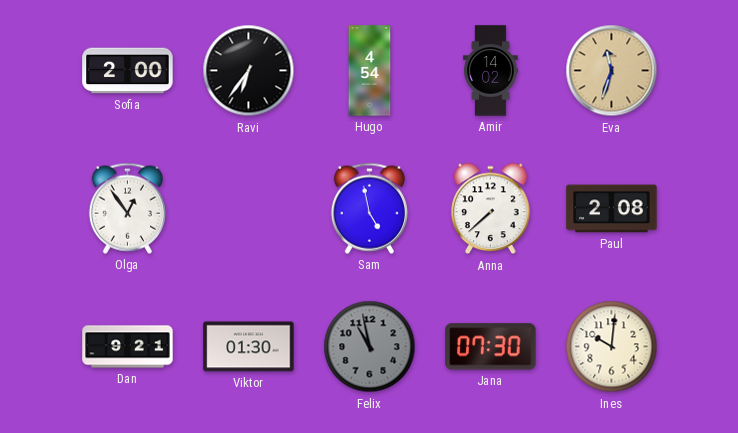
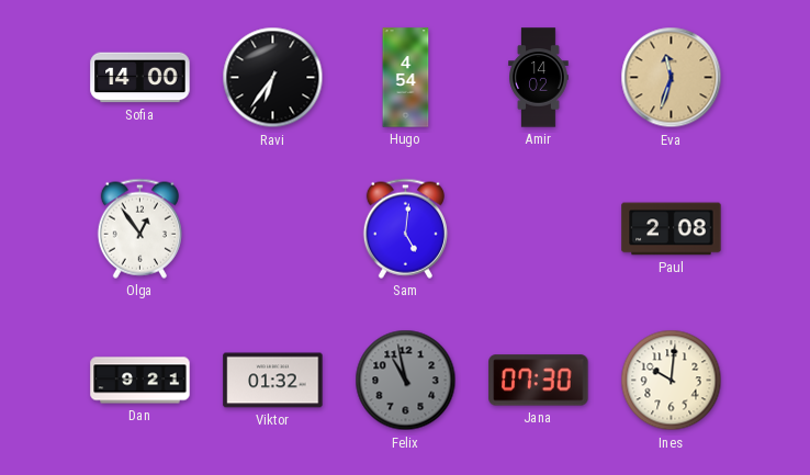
Sofia: 2:00 -> 14:00 (140, 78)
Sam: 4:58 -> 5:01 (405, 228)
Anna: 7:38 -> none (491, 209)
Viktor: 01:30 -> 01:32 (273, 381)
